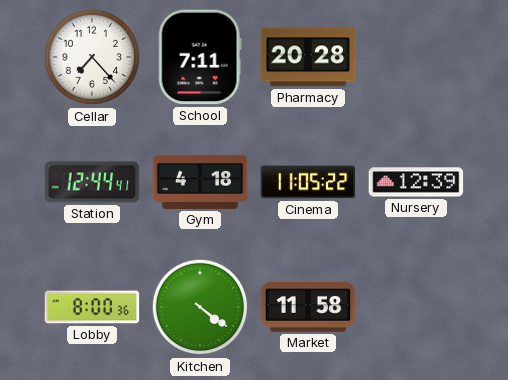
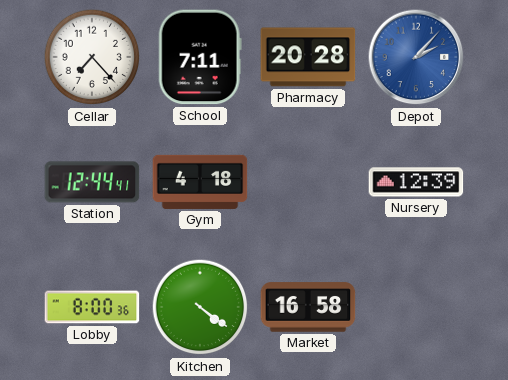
Depot: none -> 2:07 (416, 57)
Cinema: 11:05 -> none (308, 182)
Market: 11:58 -> 16:58 (308, 307)
